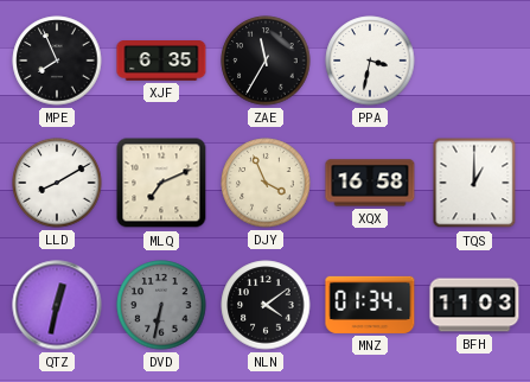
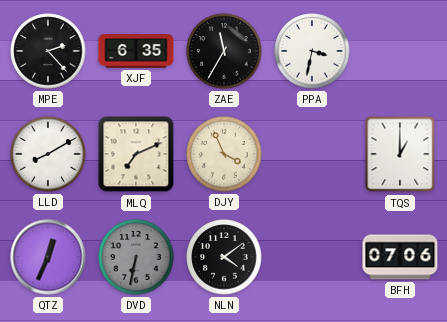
MPE: 7:56 -> 2:23 (48, 51)
XQX: 16:58 -> none (370, 183)
QTZ: 12:32 -> 12:34 (48, 257)
MNZ: 01:34 -> none (370, 305)
BFH: 11:03 -> 07:06 (400, 257)
